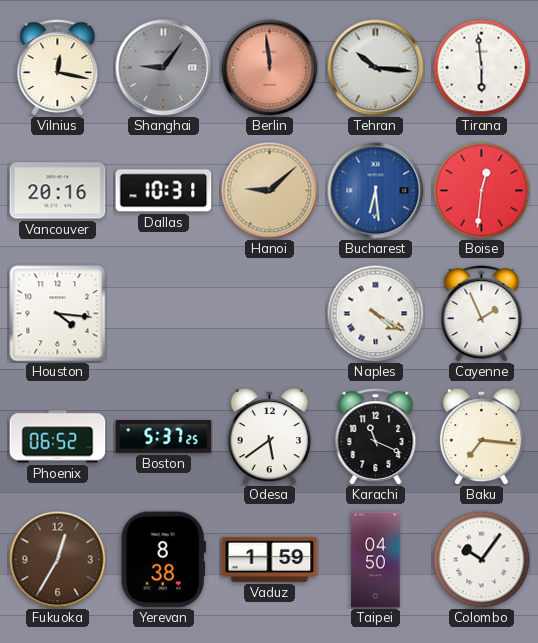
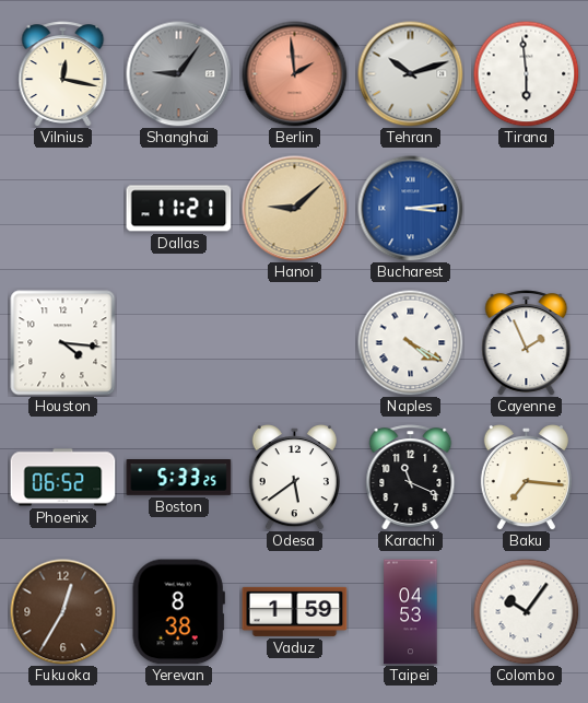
Berlin: 11:59 -> 1:59 (295, 74)
Tehran: 10:16 -> 10:12 (411, 74)
Vancouver: 20:16 -> none (58, 191)
Dallas: 10:31 -> 11:21 (179, 209)
Bucharest: 6:29 -> 3:14 (411, 209)
Boise: 12:31 -> none (481, 190)
Boston: 5:37 -> 5:33 (179, 478)
Taipei: 04:50 -> 04:53 (411, 612)
